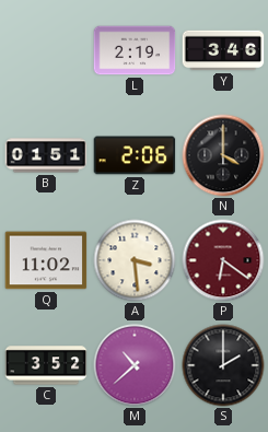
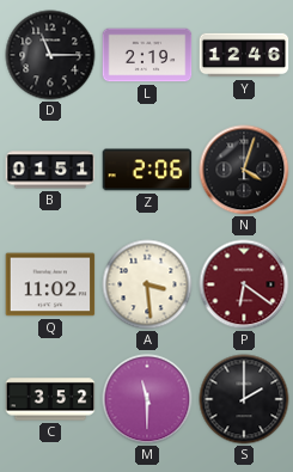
D: none -> 11:15 (50, 55)
Y: 3:46 -> 12:46 (244, 55)
N: 4:00 -> 4:03 (244, 170)
M: 10:38 -> 11:30 (147, 399)
